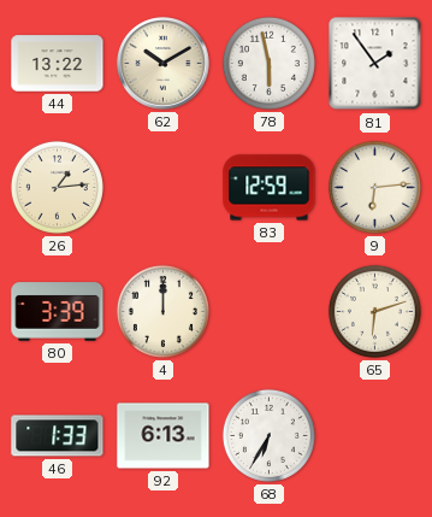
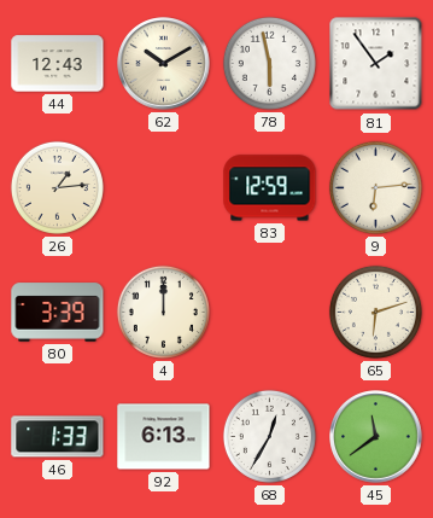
44: 13:22 -> 12:43 (58, 64)
68: 6:35 -> 12:35 (269, 436)
45: none -> 11:39 (376, 437)
